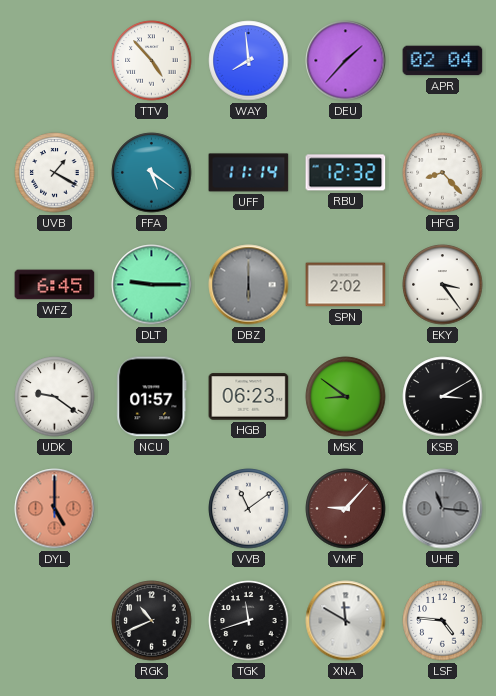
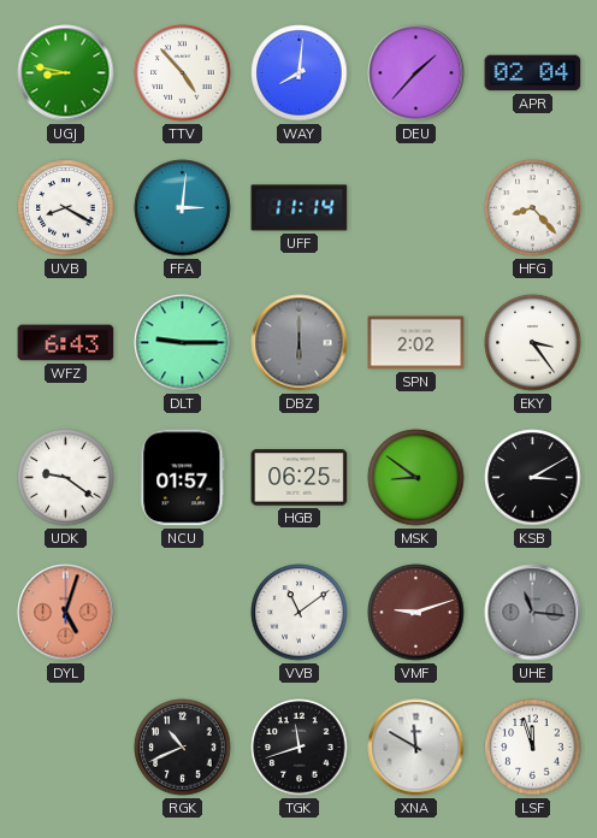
UGJ: none -> 8:47 (66, 73)
WAY: 7:59 -> 8:01 (300, 73)
UVB: 1:20 -> 8:20 (66, 208)
FFA: 5:21 -> 3:01 (183, 208)
RBU: 12:32 -> none (346, 173)
WFZ: 6:45 -> 6:43 (66, 343)
HGB: 06:23 -> 06:25 (300, 478)
DYL: 5:00 -> 5:03 (66, 613)
VMF: 9:07 -> 9:12 (416, 613)
LSF: 4:46 -> 11:57 (533, 748)
